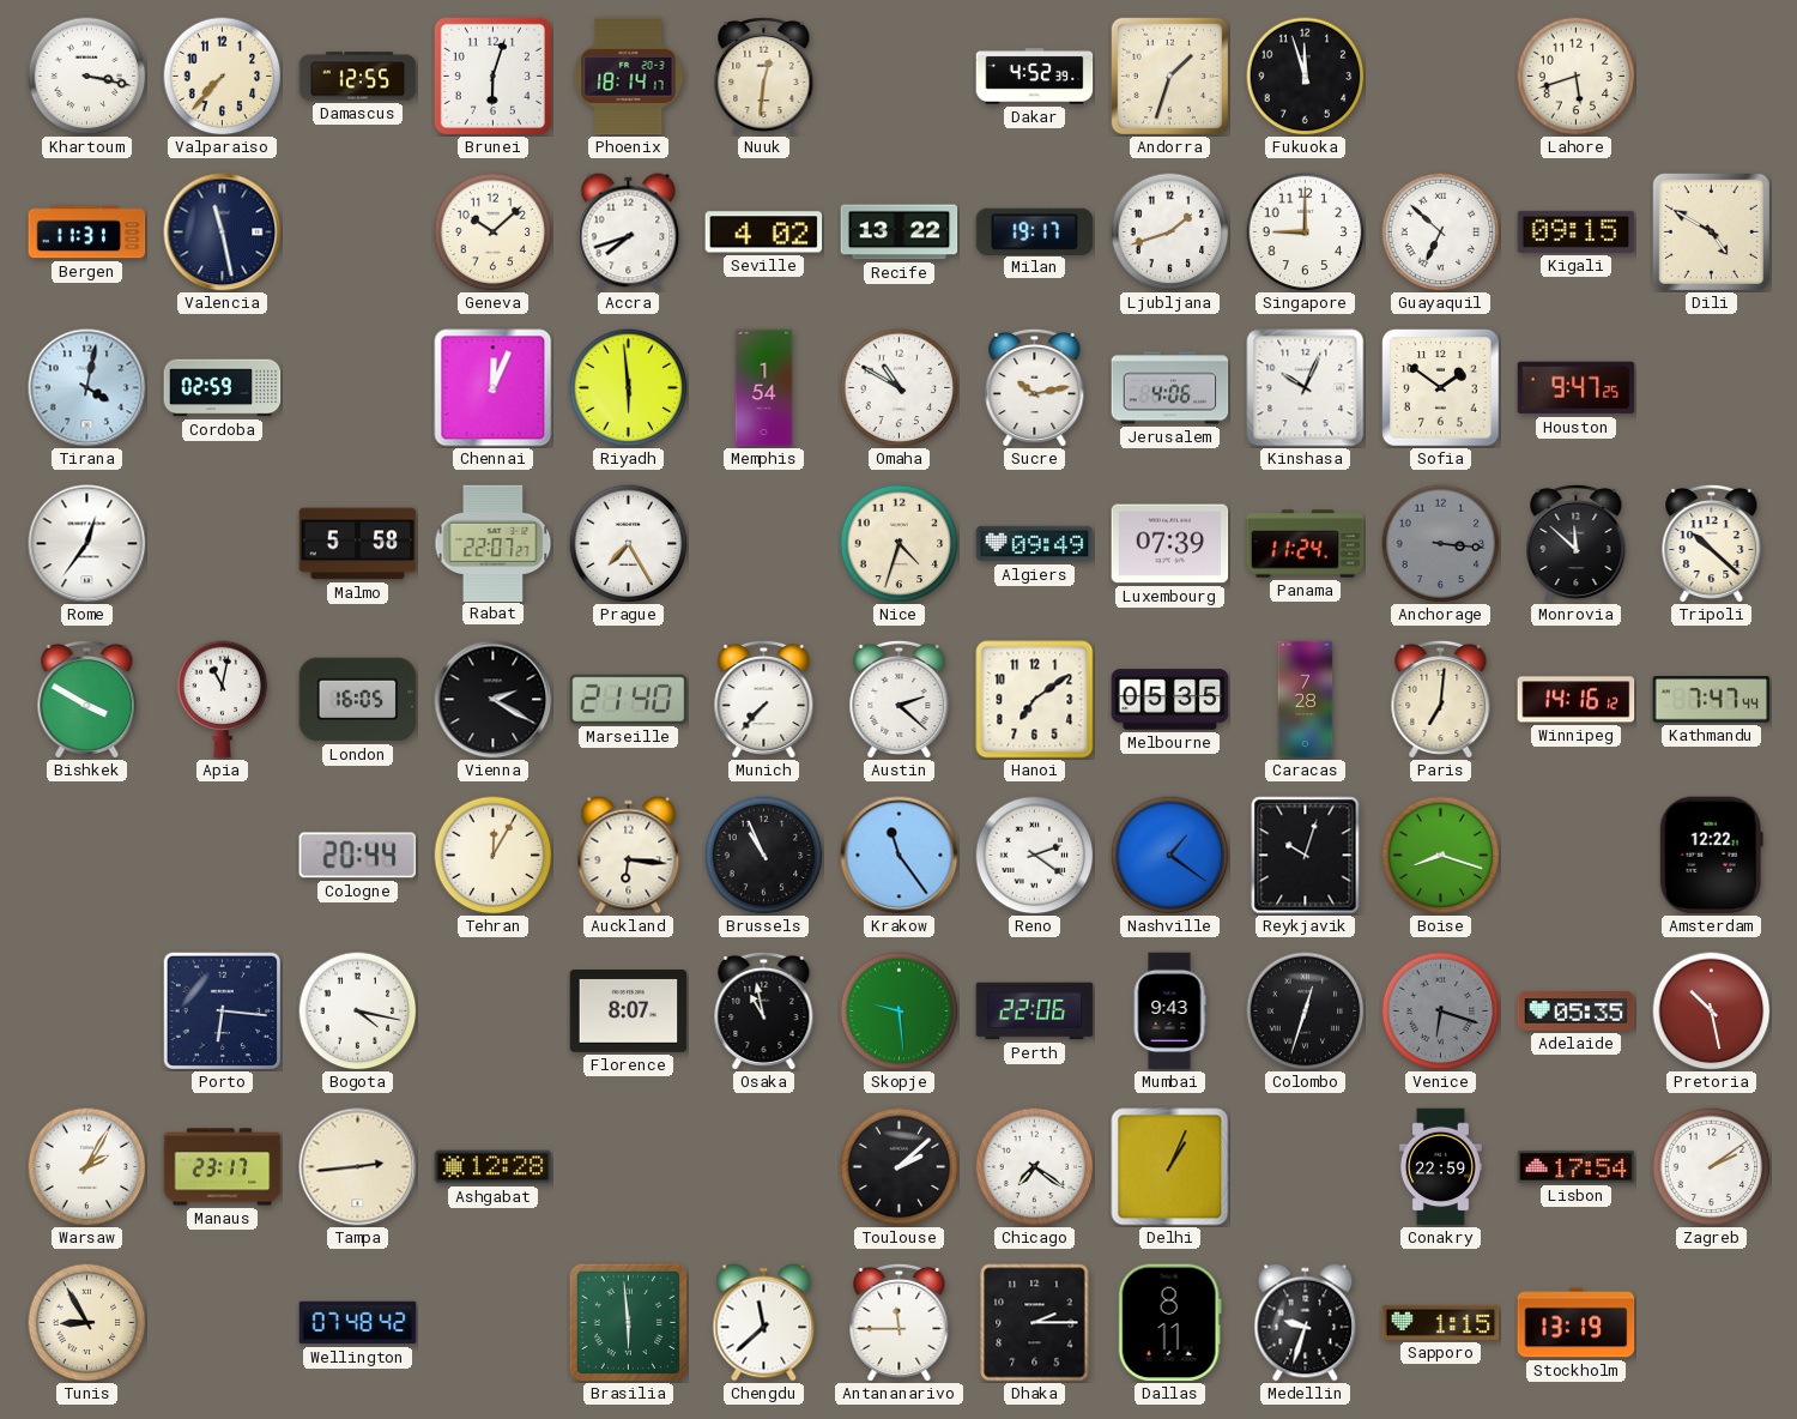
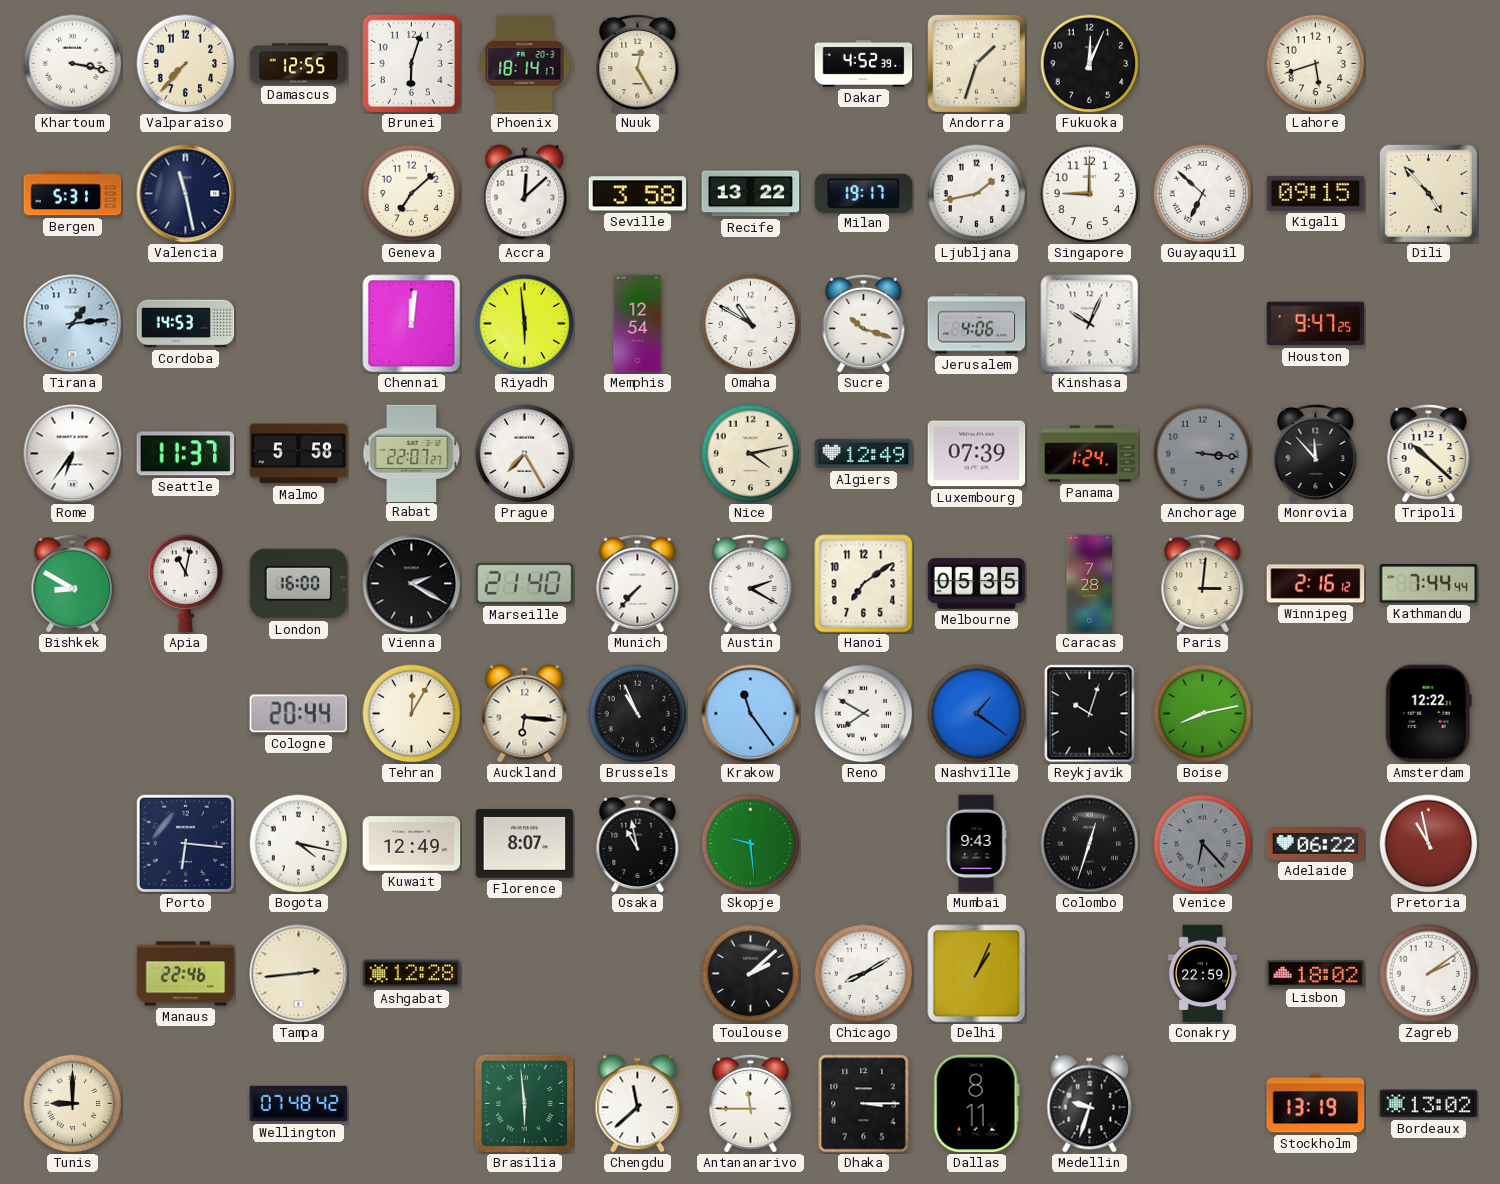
Nuuk: 12:31 -> 12:25 (638, 63)
Fukuoka: 11:57 -> 12:04 (1090, 64)
Bergen: 11:31 -> 5:31 (73, 194)
Geneva: 10:08 -> 7:08 (412, 194)
Accra: 7:42 -> 12:08 (525, 194)
Seville: 4:02 -> 3:58 (638, 194)
Ljubljana: 1:42 -> 1:43 (977, 194)
Dili: 4:50 -> 4:53 (1428, 193)
Tirana: 4:02 -> 1:14 (73, 324)
Cordoba: 02:59 -> 14:53 (186, 324)
Chennai: 12:04 -> 12:01 (412, 324)
Memphis: 1:54 -> 12:54 (638, 324)
Sucre: 10:13 -> 10:18 (864, 323)
Sofia: 1:51 -> none (1441, 388)
Rome: 12:36 -> 6:36 (73, 454)
Seattle: none -> 11:37 (186, 454)
Nice: 4:33 -> 4:13 (751, 454)
Algiers: 09:49 -> 12:49 (864, 454)
Panama: 11:24 -> 1:24 (1090, 454)
Monrovia: 11:52 -> 11:53 (1316, 453)
Bishkek: 3:50 -> 8:50 (73, 583)
London: 16:05 -> 16:00 (299, 584)
Austin: 2:22 -> 2:20 (751, 583)
Paris: 7:01 -> 3:01 (1203, 583)
Winnipeg: 14:16 -> 2:16 (1316, 584)
Kathmandu: 7:47 -> 7:44 (1429, 584)
Reno: 2:21 -> 7:50 (864, 714)
Boise: 8:18 -> 8:13 (1203, 714)
Kuwait: none -> 12:49 (412, 844)
Perth: 22:06 -> none (1035, 1012)
Venice: 6:18 -> 6:23 (1203, 844)
Adelaide: 05:35 -> 06:22 (1316, 844)
Pretoria: 10:28 -> 10:58 (1429, 844)
Warsaw: 2:05 -> none (87, 1167)
Manaus: 23:17 -> 22:46 (186, 974)
Chicago: 7:21 -> 8:10 (864, 974)
Lisbon: 17:54 -> 18:02 (1316, 973)
Tunis: 8:55 -> 9:00 (73, 1104)
Dhaka: 2:15 -> 3:15 (864, 1104)
Sapporo: 1:15 -> none (1441, 1322)
Bordeaux: none -> 13:02 (1429, 1104)
